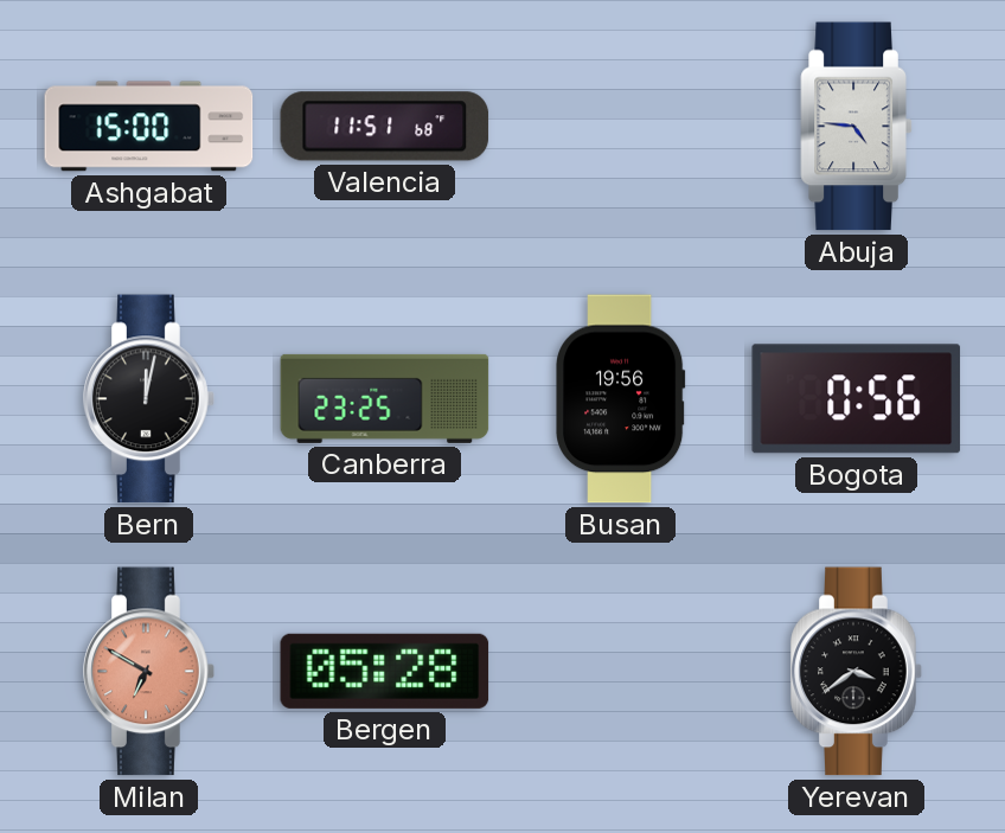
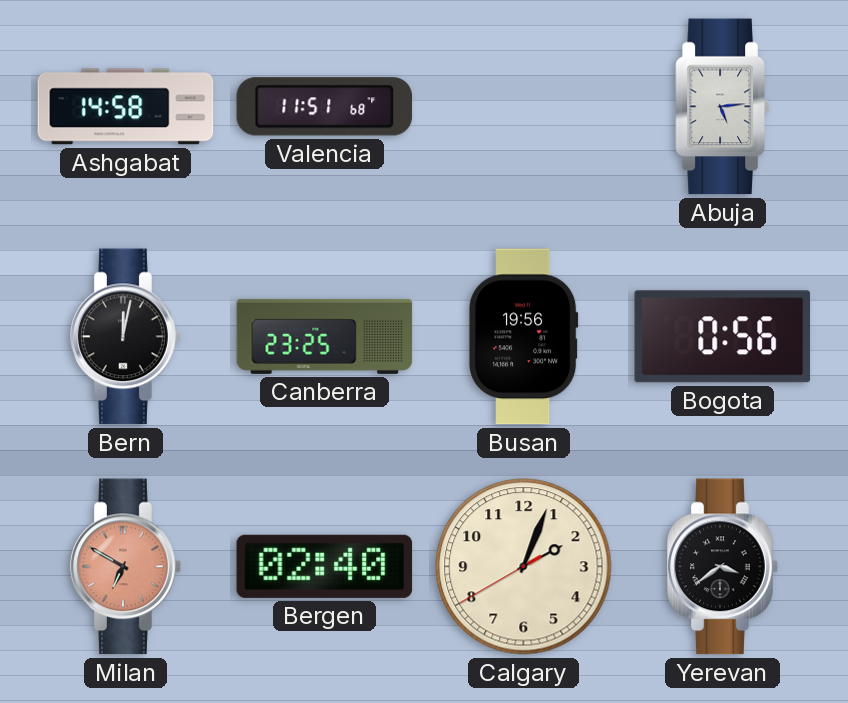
Ashgabat: 15:00 -> 14:58 (126, 107)
Abuja: 4:46 -> 5:14 (723, 107)
Bergen: 05:28 -> 02:40 (325, 566)
Calgary: none -> 2:03 (524, 567)
